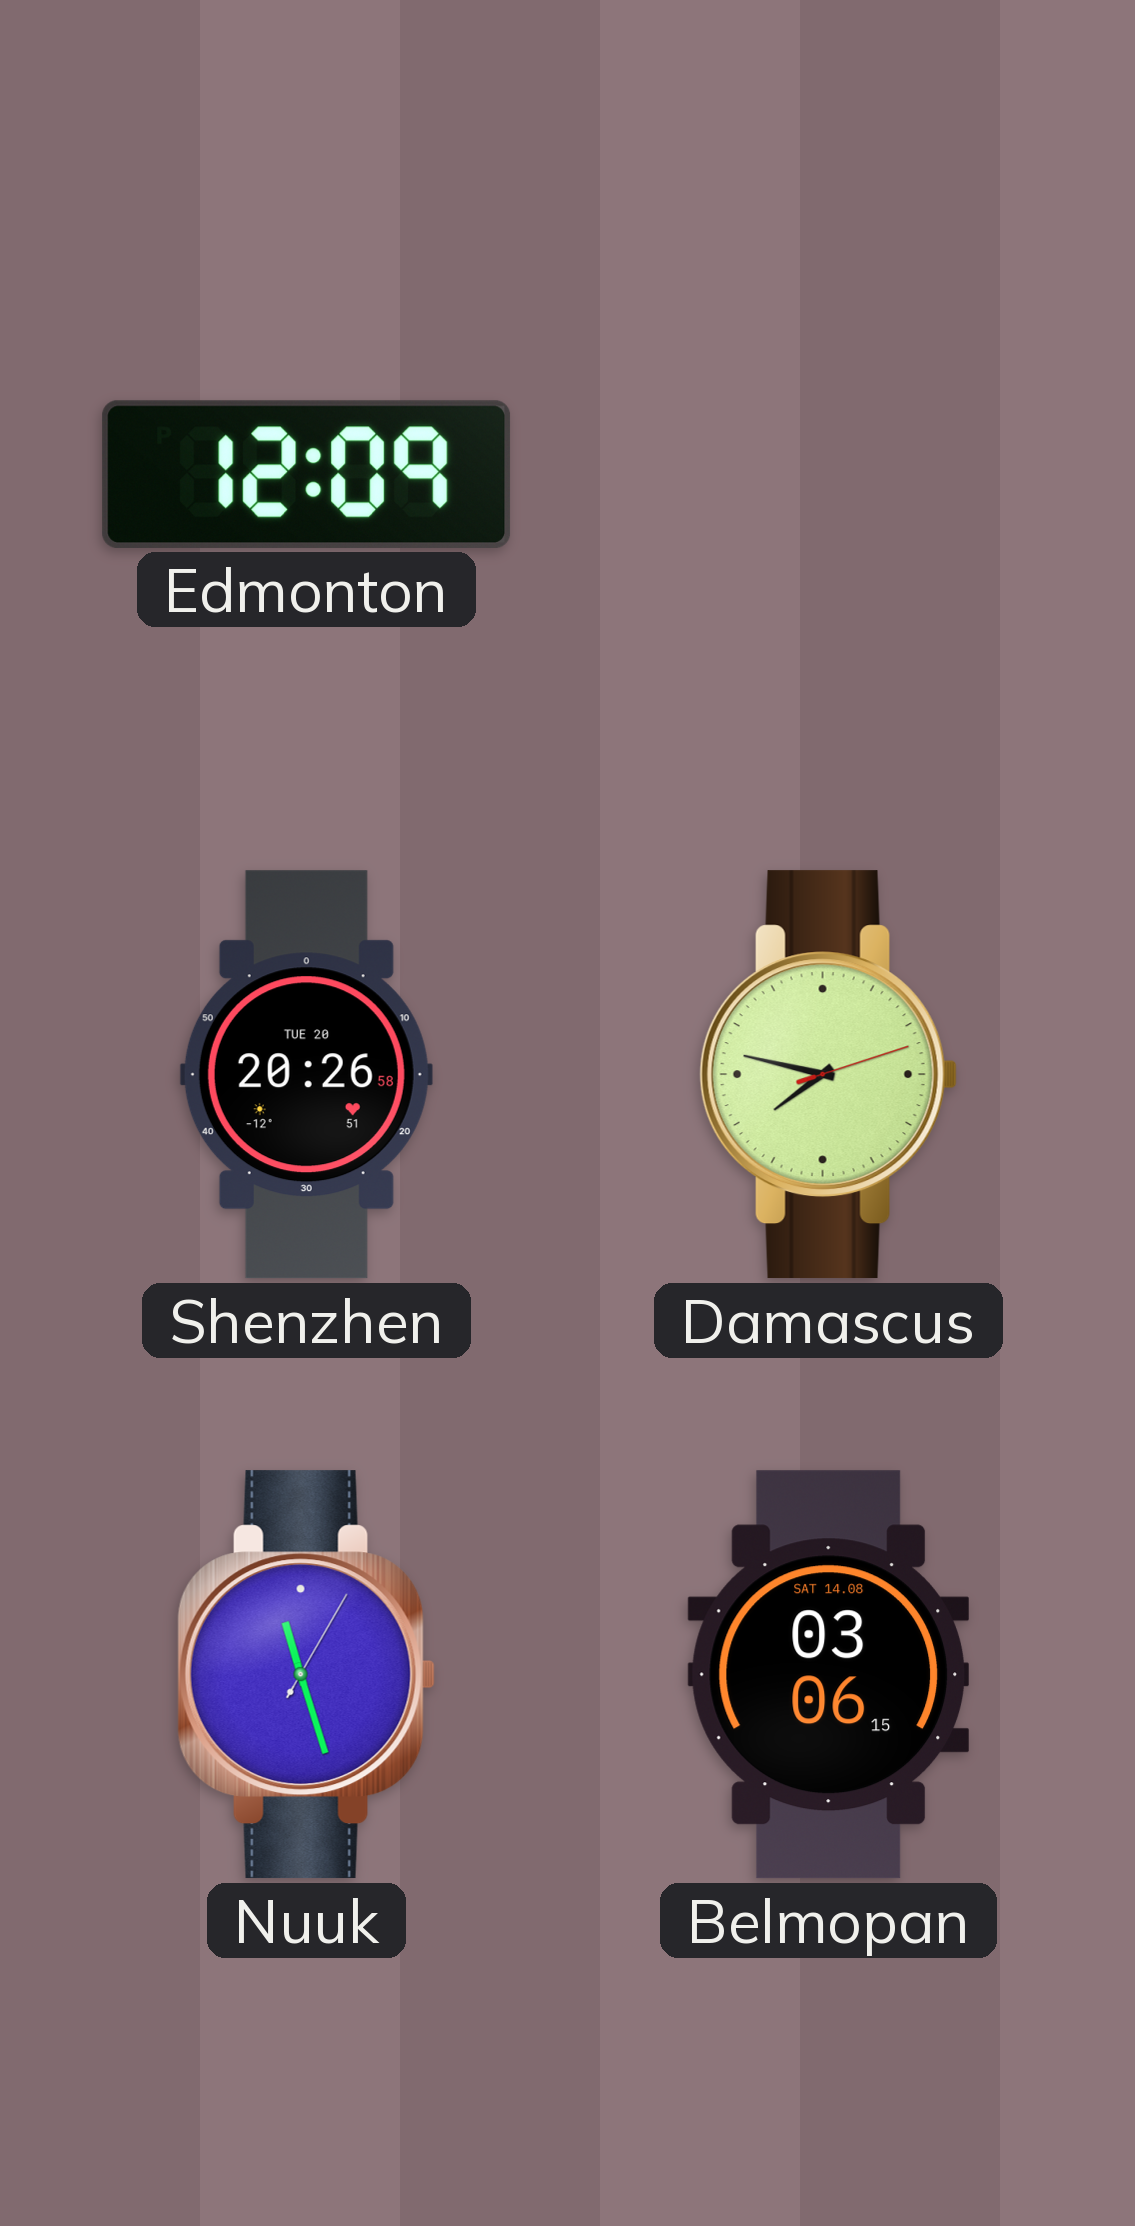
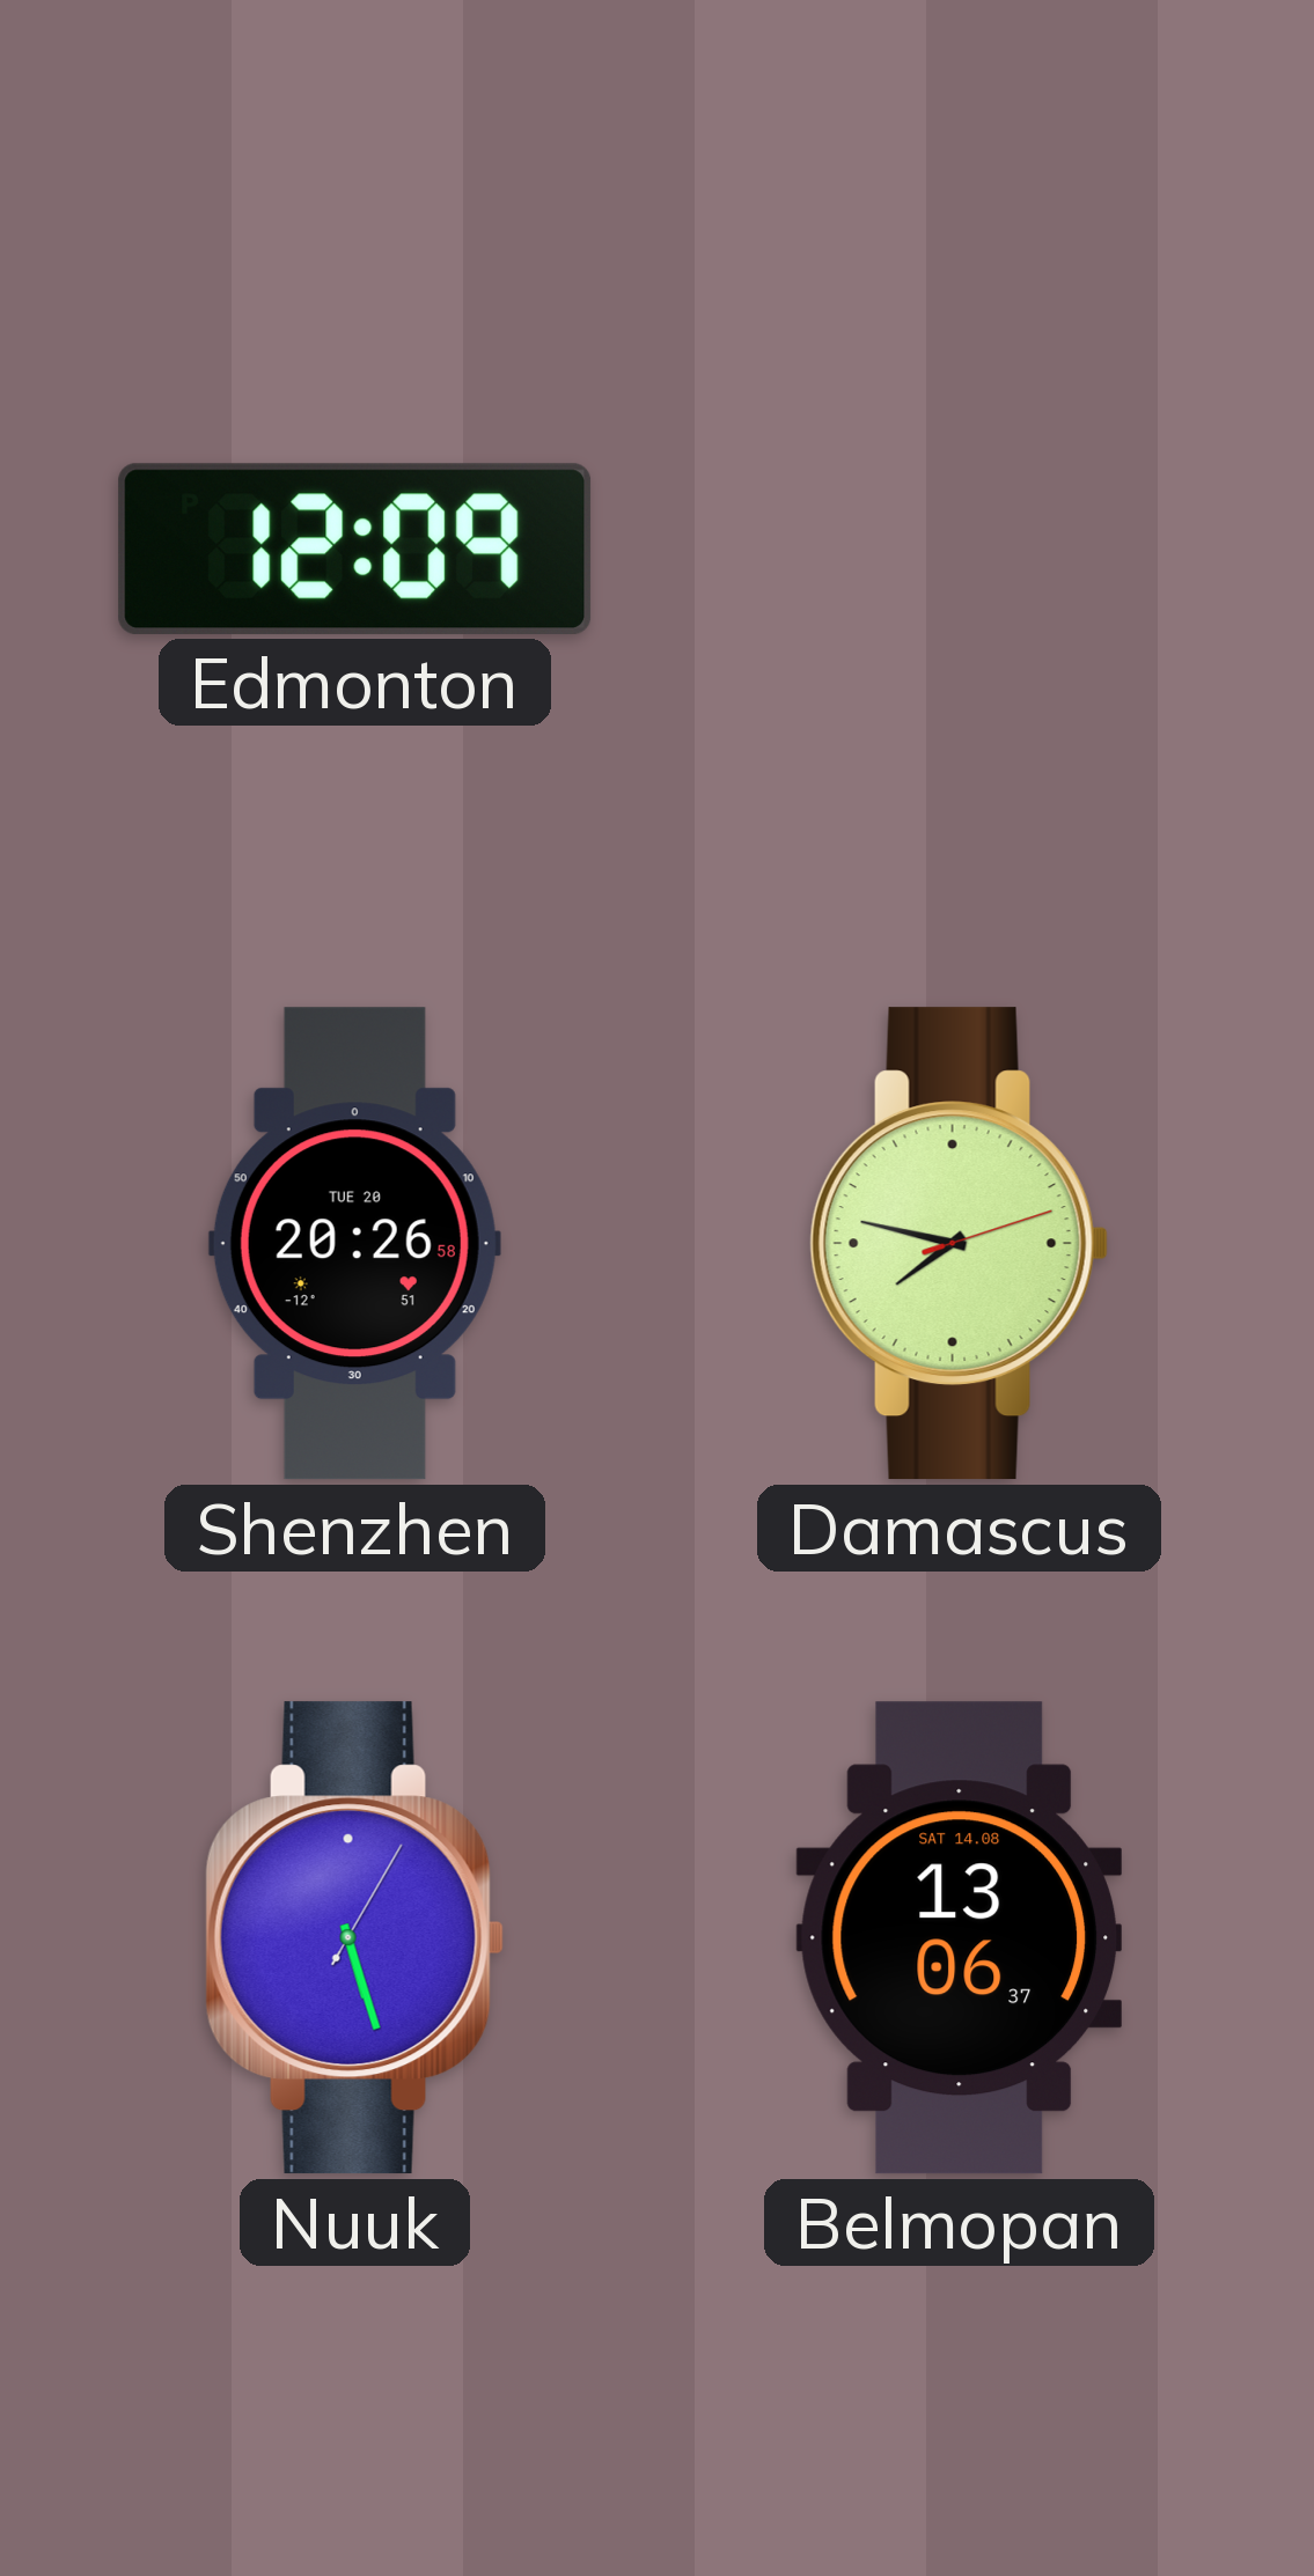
Nuuk: 11:27 -> 5:27 (354, 1938)
Belmopan: 03:06 -> 13:06 (959, 1938)
